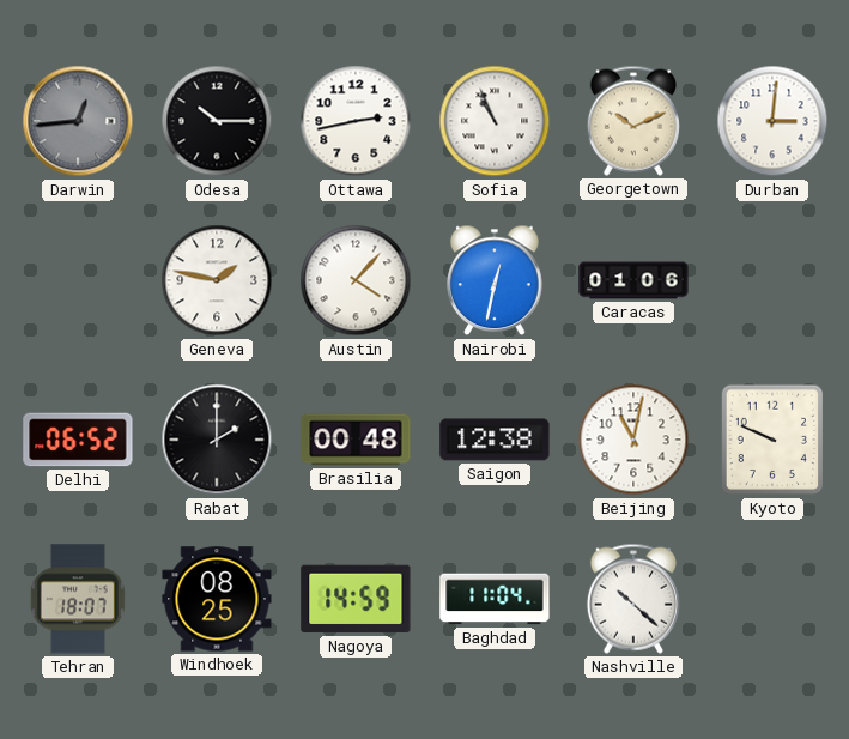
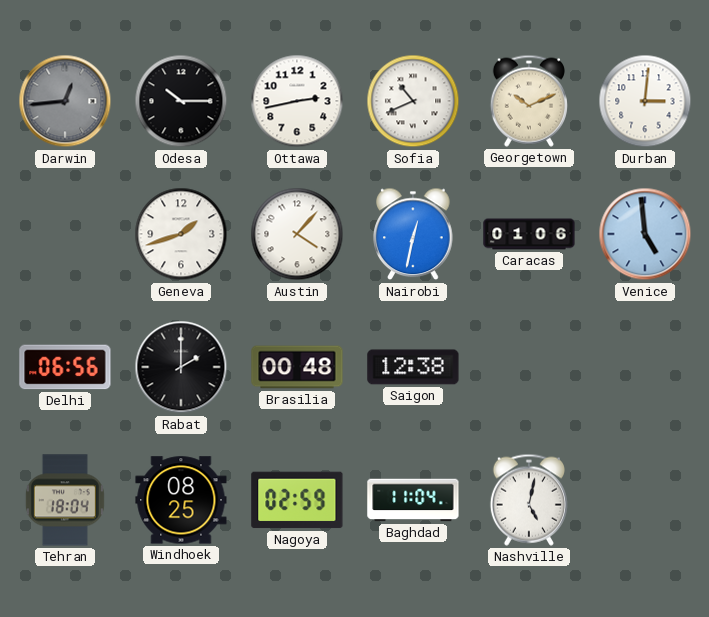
Sofia: 10:56 -> 10:41 (413, 101)
Geneva: 1:47 -> 1:42 (181, 234)
Venice: none -> 4:59 (645, 234)
Delhi: 06:52 -> 06:56 (65, 367)
Beijing: 11:02 -> none (633, 440)
Kyoto: 9:49 -> none (772, 440)
Tehran: 18:07 -> 18:04 (65, 500)
Nagoya: 14:59 -> 02:59 (297, 500)
Nashville: 10:22 -> 5:02 (529, 500)
